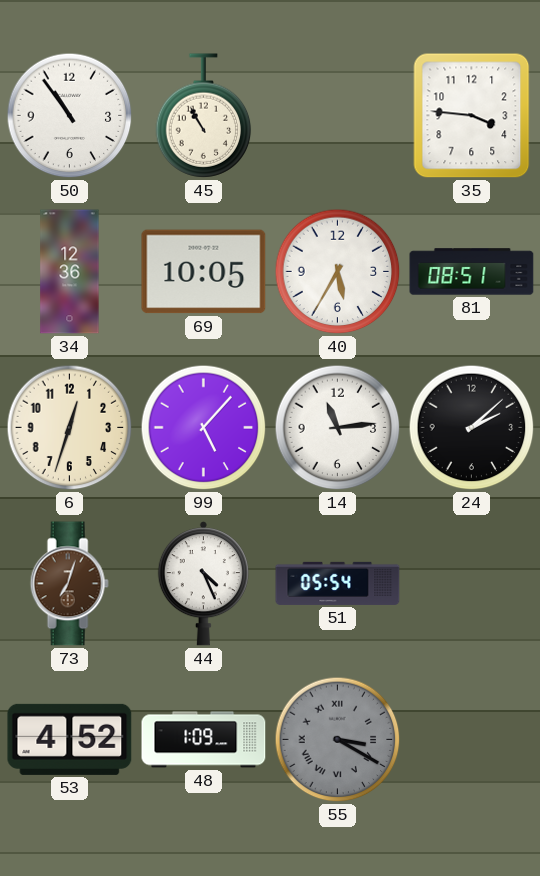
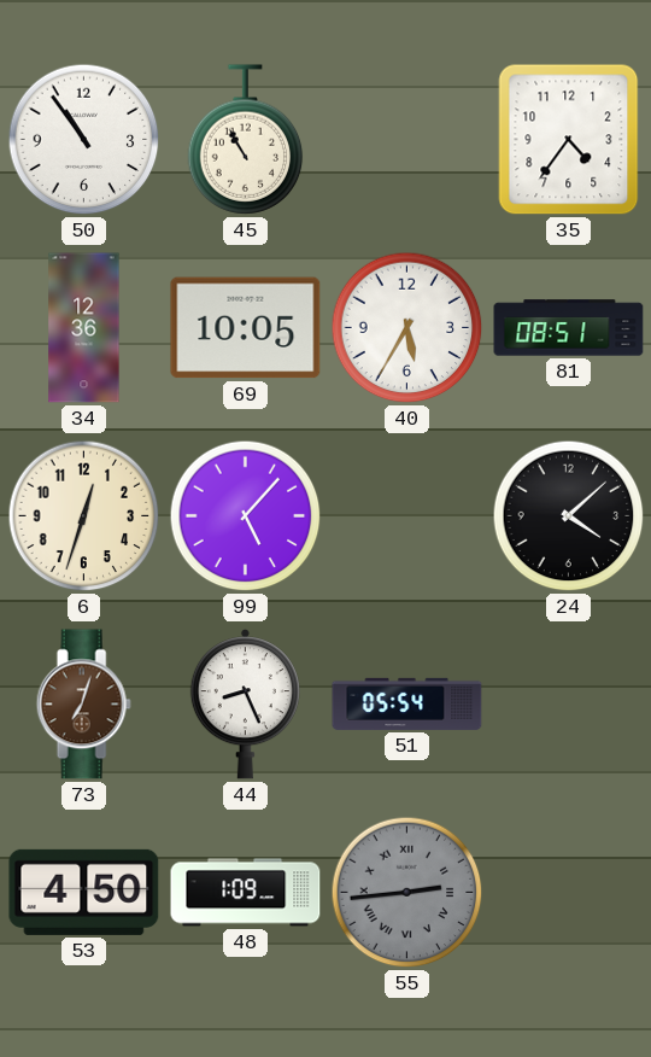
35: 3:46 -> 4:36 (569, 140)
14: 11:14 -> none (338, 428)
24: 2:08 -> 4:08 (569, 516)
44: 4:26 -> 8:26 (245, 705)
53: 4:52 -> 4:50 (84, 892)
55: 3:20 -> 2:44 (407, 893)
